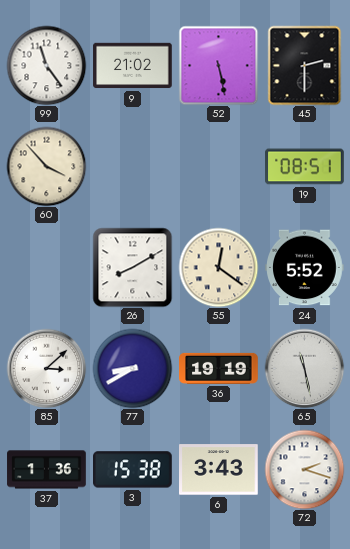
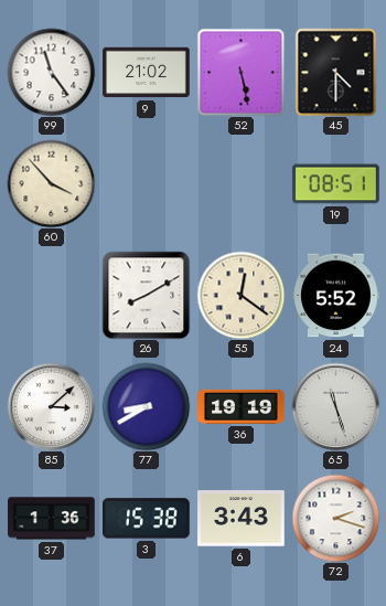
45: 2:30 -> 4:30 (336, 72)
65: 11:28 -> 11:27 (335, 406)
